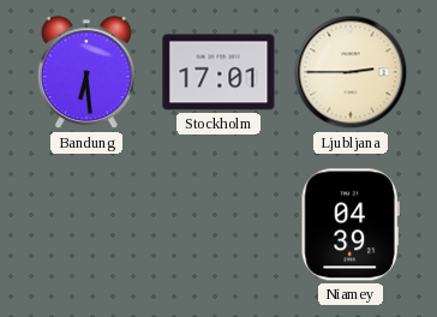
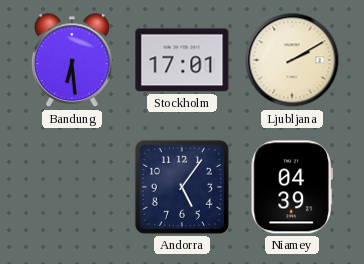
Ljubljana: 2:45 -> 2:10 (292, 60)
Andorra: none -> 5:06 (182, 187)
